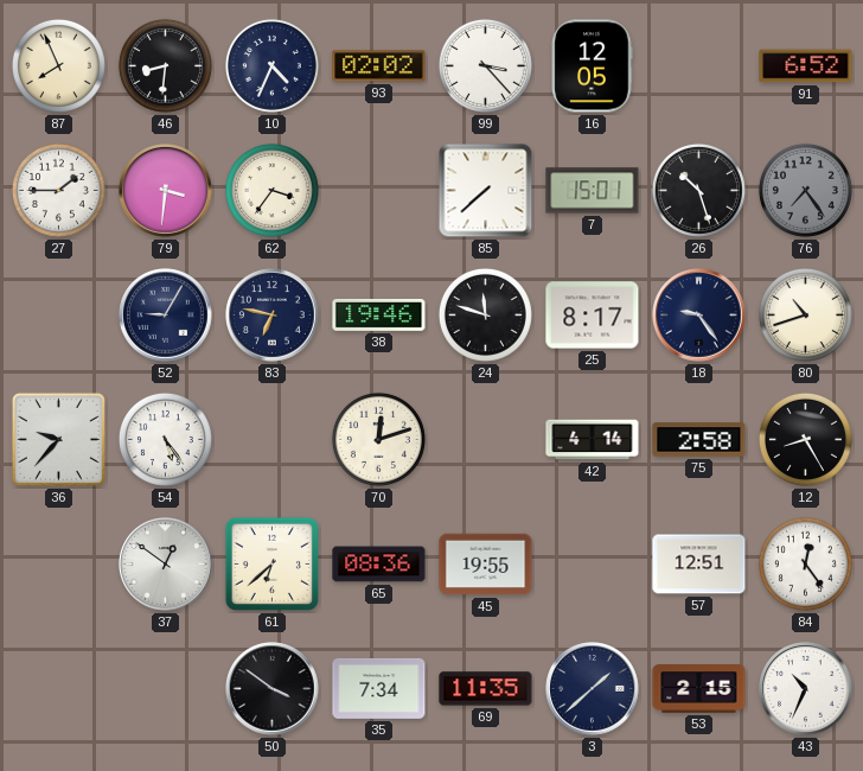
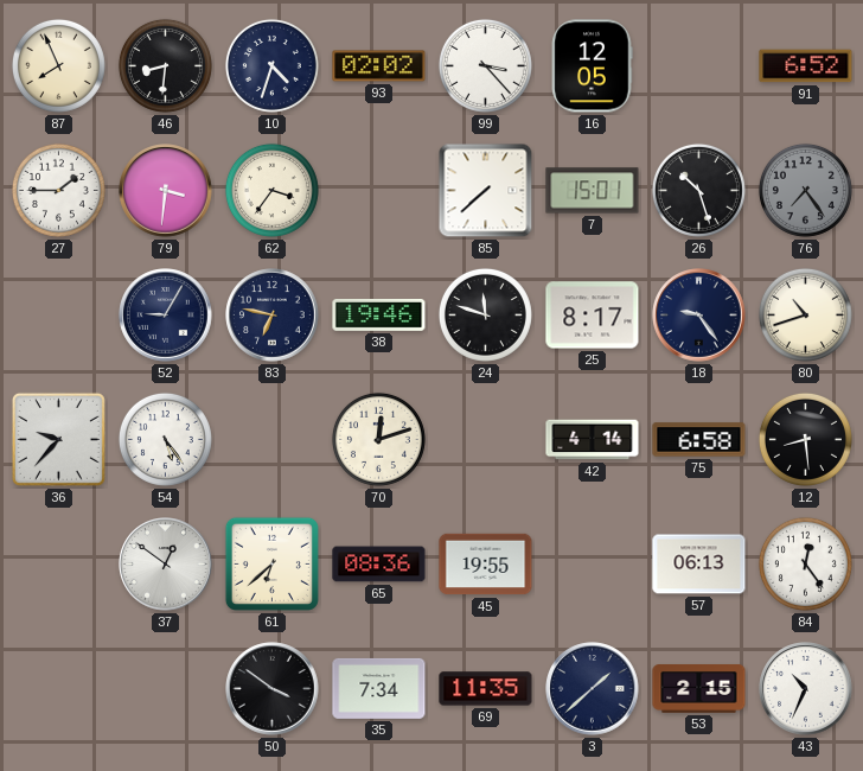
10: 4:34 -> 4:33 (271, 65)
75: 2:58 -> 6:58 (699, 440)
12: 8:25 -> 8:29 (805, 439)
57: 12:51 -> 06:13 (699, 565)
